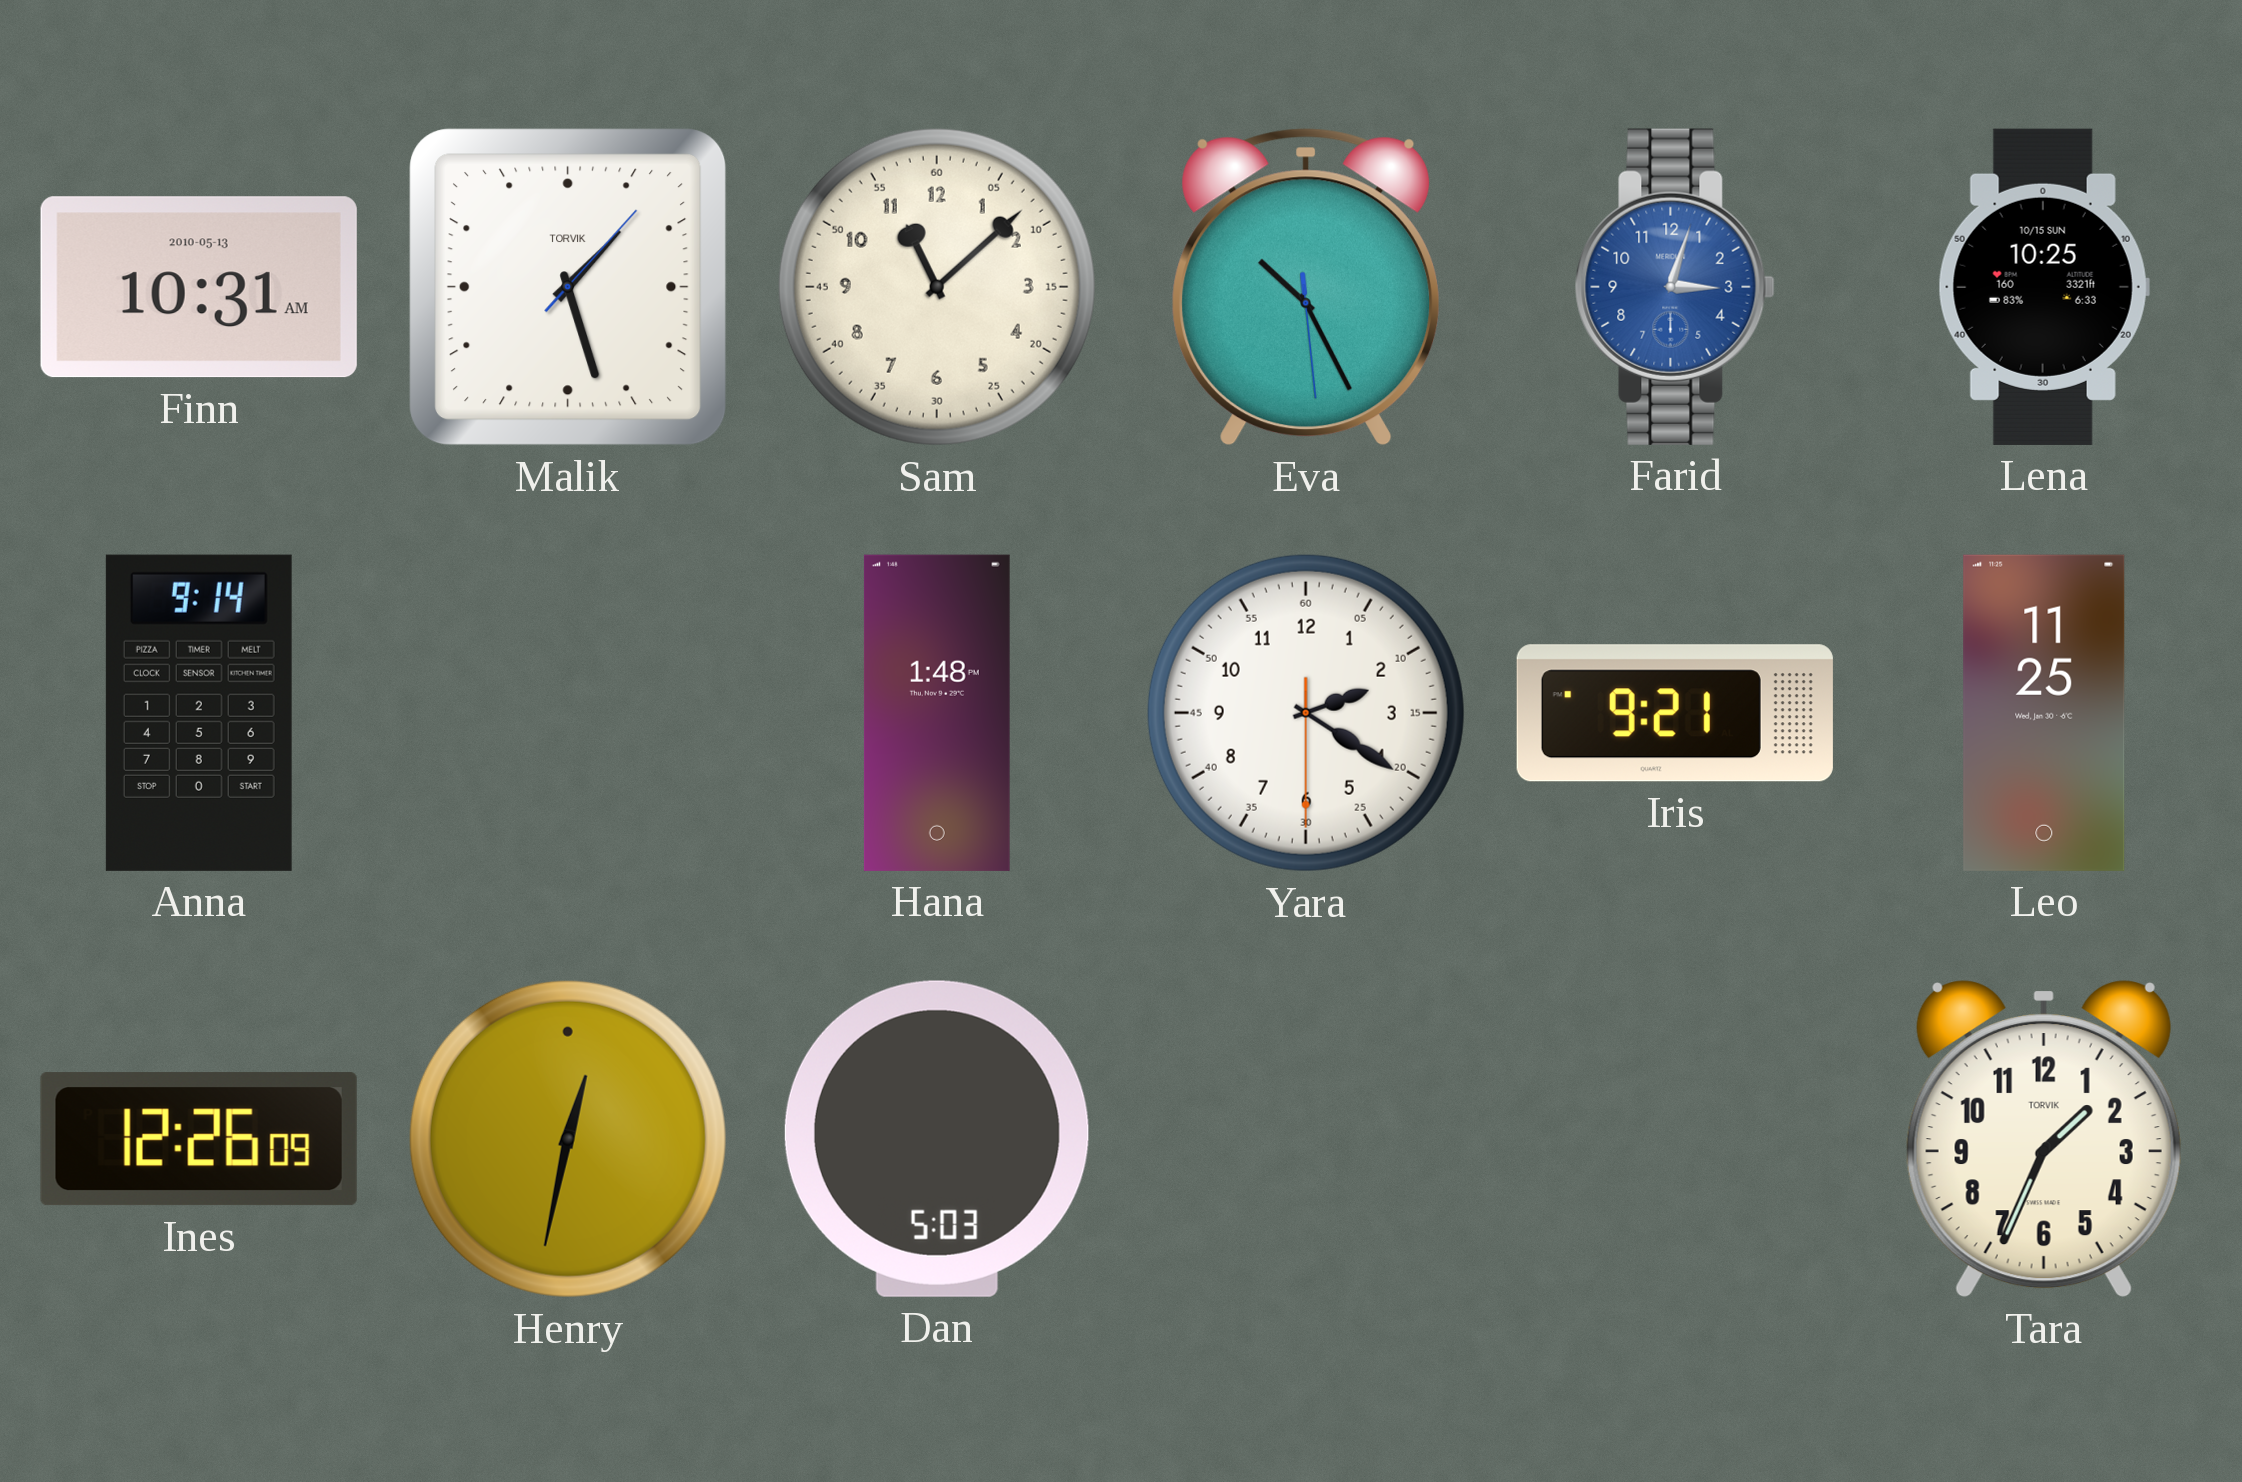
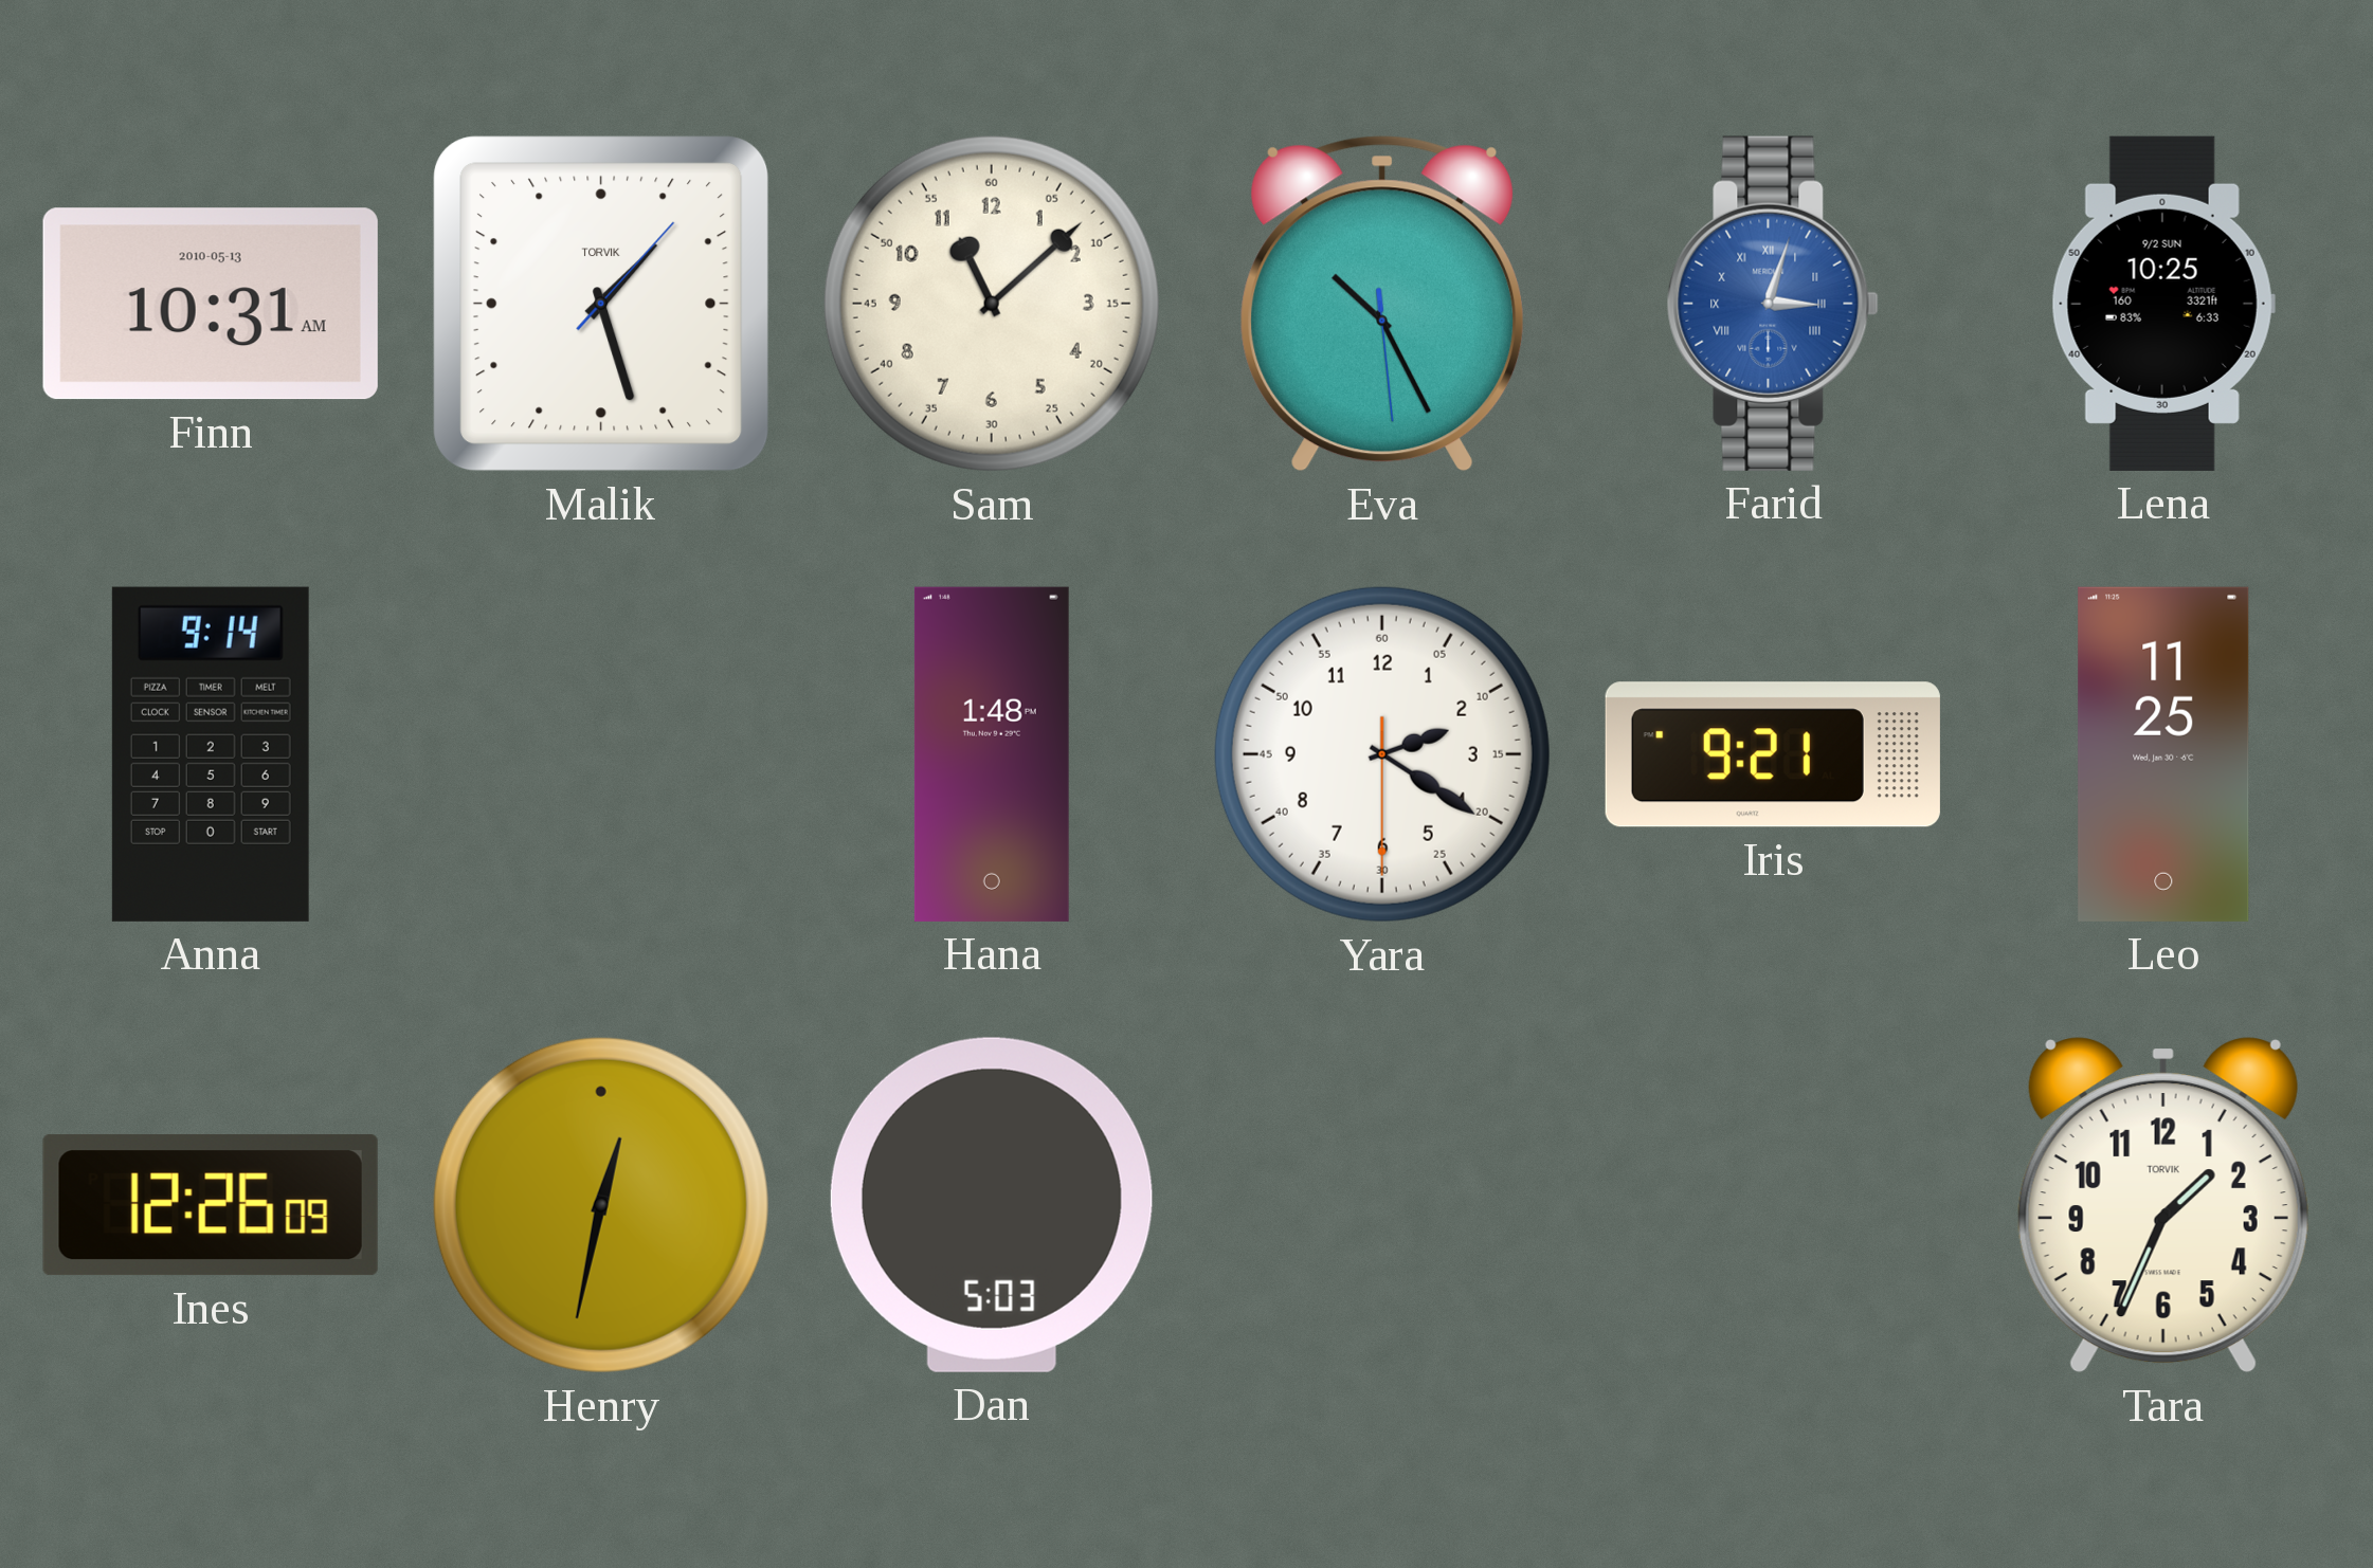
Farid numerals: Arabic -> Roman (1773, 304)
Lena date: 10/15 SUN -> 9/2 SUN (2163, 304)
